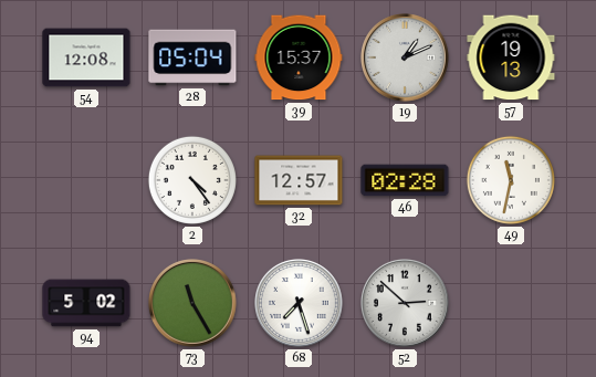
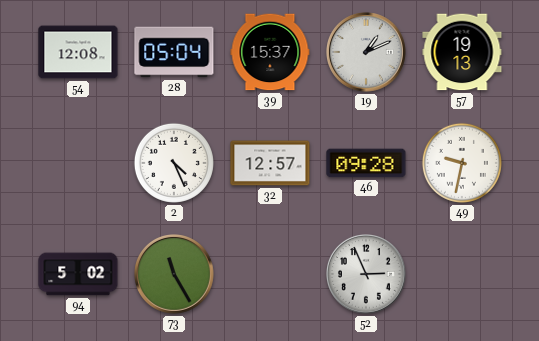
2: 4:24 -> 4:26 (174, 163)
46: 02:28 -> 09:28 (366, 163)
49: 11:32 -> 9:32 (462, 163)
68: 7:27 -> none (300, 304)
52: 2:52 -> 2:56 (367, 275)
